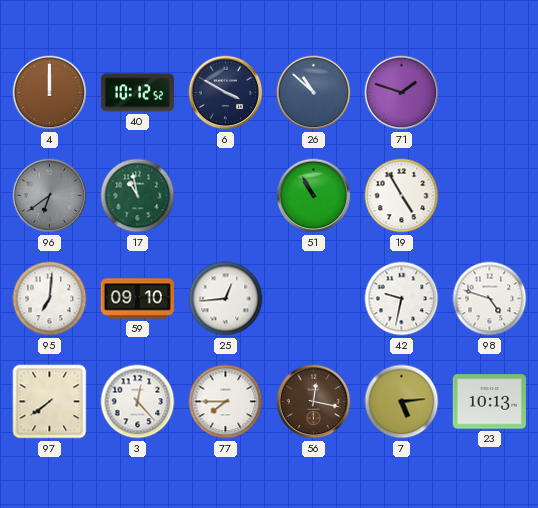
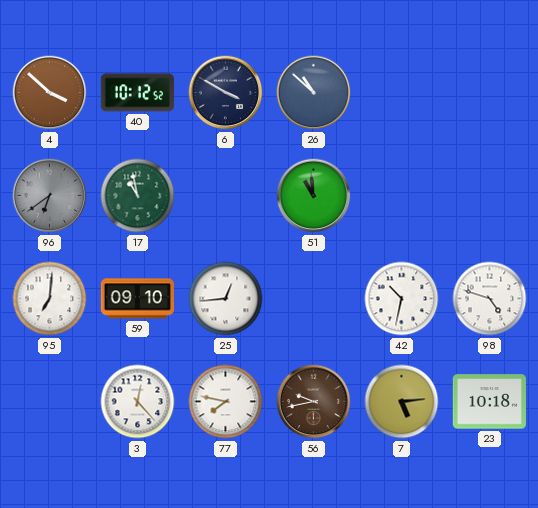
4: 12:00 -> 3:52 (50, 93)
71: 1:48 -> none (402, 93)
51: 10:55 -> 10:59 (314, 196)
19: 4:55 -> none (402, 196)
42: 9:32 -> 10:32 (402, 299)
97: 7:39 -> none (50, 402)
77: 7:45 -> 7:47 (226, 402)
56: 12:17 -> 9:43 (314, 402)
23: 10:13 -> 10:18 (489, 402)
